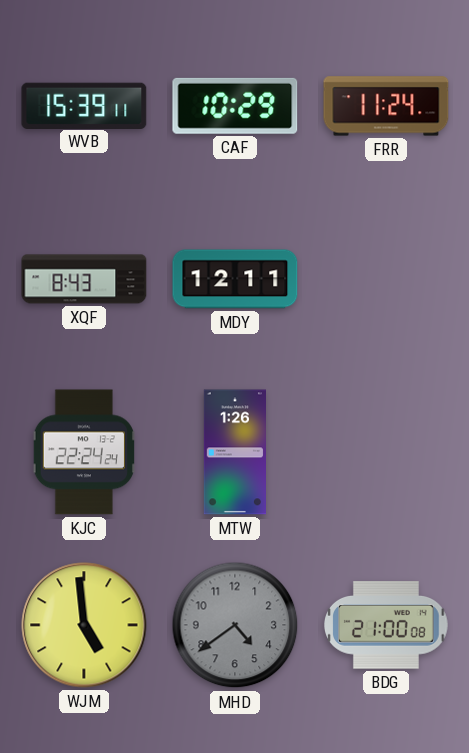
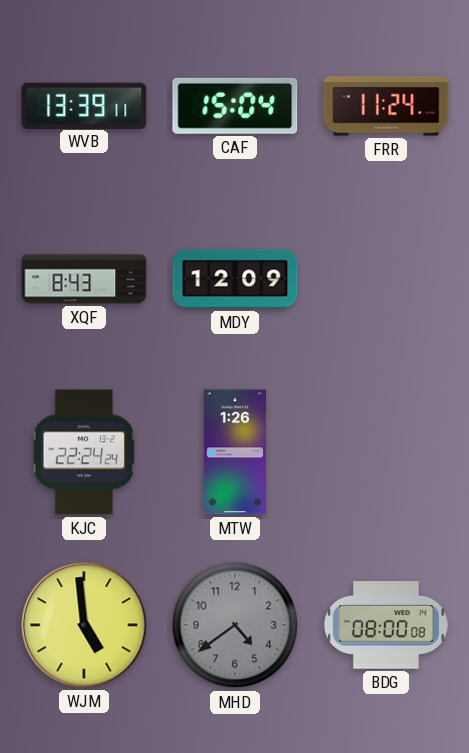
WVB: 15:39 -> 13:39 (84, 105)
CAF: 10:29 -> 15:04 (235, 106)
MDY: 12:11 -> 12:09 (235, 279)
BDG: 21:00 -> 08:00 (387, 625)
